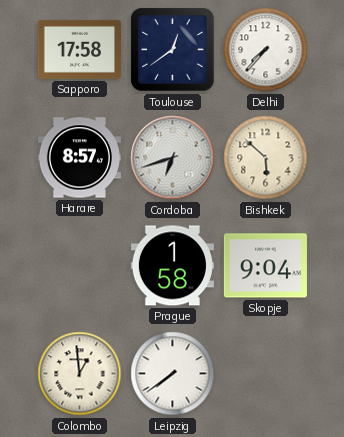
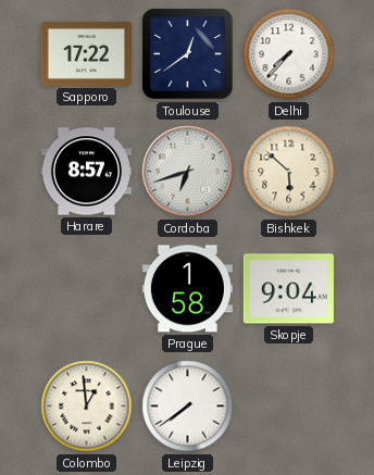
Sapporo: 17:58 -> 17:22 (86, 53)
